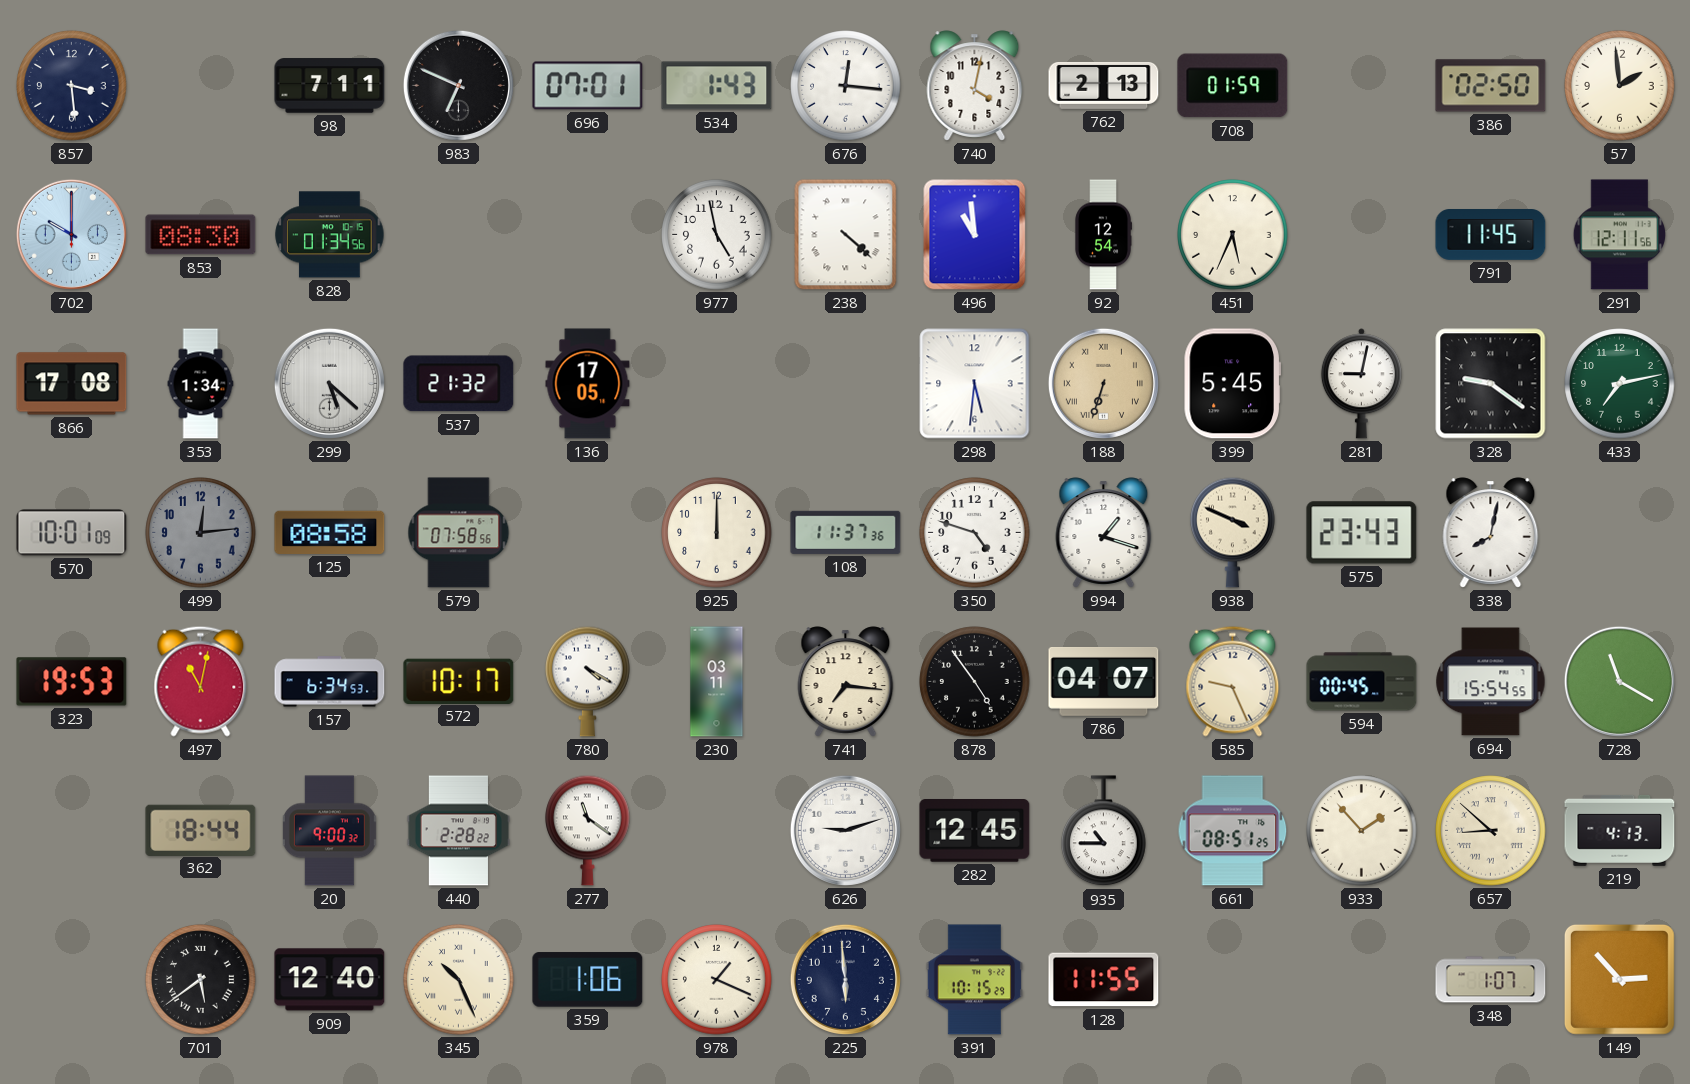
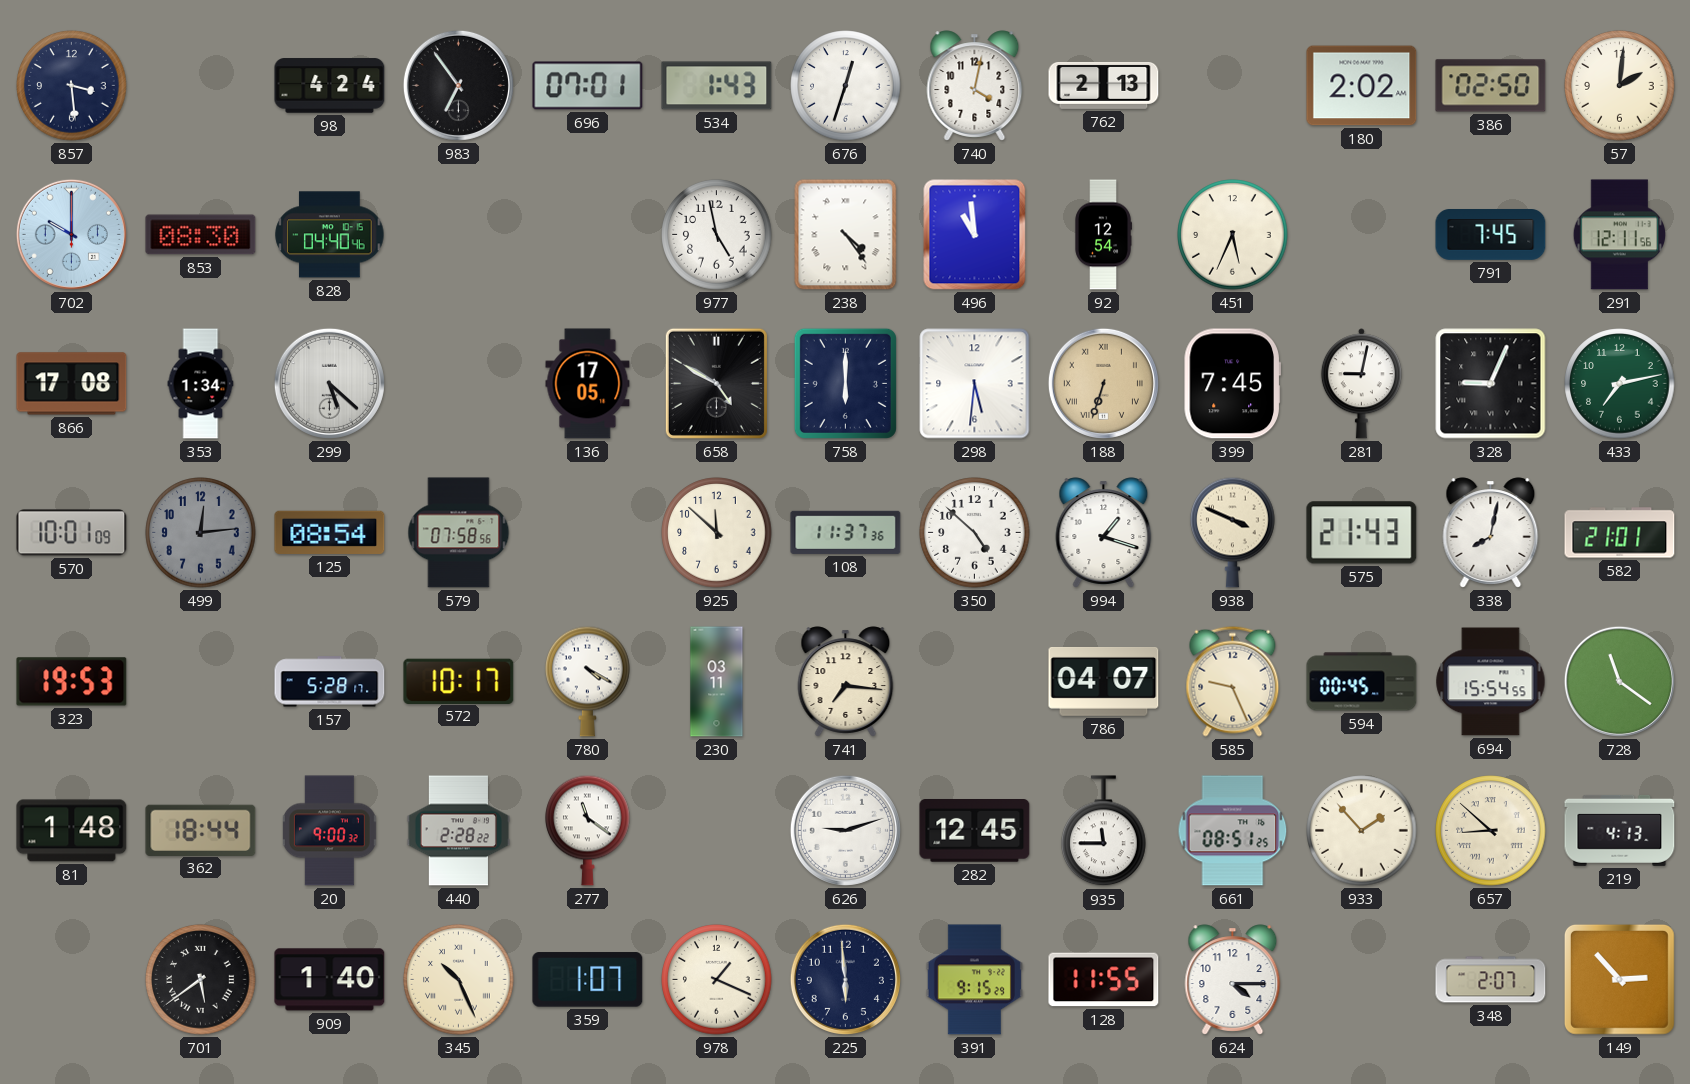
98: 7:11 -> 4:24 (330, 86)
983: 6:49 -> 6:54 (458, 85)
676: 12:16 -> 12:33 (846, 86)
708: 01:59 -> none (1233, 86)
180: none -> 2:02 (1362, 86)
57: 1:59 -> 2:01 (1620, 86)
828: 01:34 -> 04:40 (330, 235)
238: 4:22 -> 4:24 (846, 235)
791: 11:45 -> 7:45 (1491, 235)
537: 21:32 -> none (459, 384)
658: none -> 4:50 (716, 383)
758: none -> 6:00 (845, 383)
399: 5:45 -> 7:45 (1232, 384)
328: 9:21 -> 9:04 (1491, 384)
125: 08:58 -> 08:54 (330, 532)
925: 12:00 -> 11:52 (717, 533)
350: 4:48 -> 4:52 (975, 533)
575: 23:43 -> 21:43 (1362, 533)
582: none -> 21:01 (1620, 533)
497: 11:02 -> none (201, 681)
157: 6:34 -> 5:28 (330, 682)
878: 4:54 -> none (975, 682)
728: 11:20 -> 11:21 (1619, 681)
81: none -> 1:48 (72, 831)
935: 10:45 -> 11:45 (1104, 831)
909: 12:40 -> 1:40 (330, 980)
359: 1:06 -> 1:07 (588, 980)
391: 10:15 -> 9:15 (974, 980)
624: none -> 4:15 (1233, 980)
348: 1:07 -> 2:07 (1491, 980)
